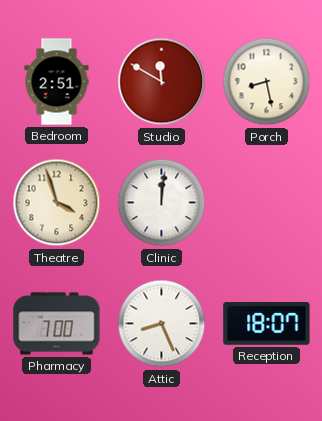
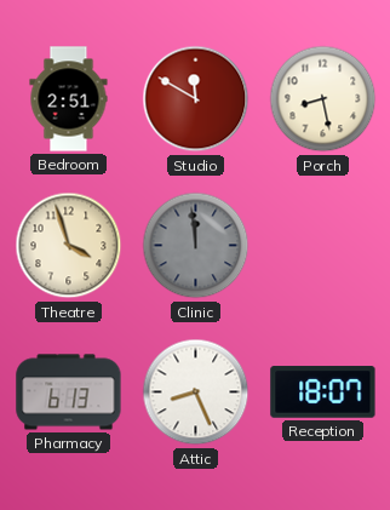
Clinic: 12:01 -> 11:59 (196, 246)
Clinic dial: white -> grey (196, 246)
Pharmacy: 7:00 -> 6:13 (69, 392)
